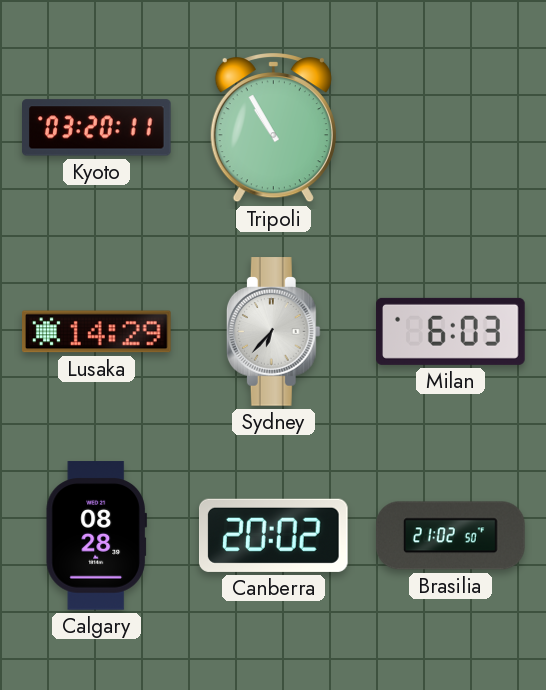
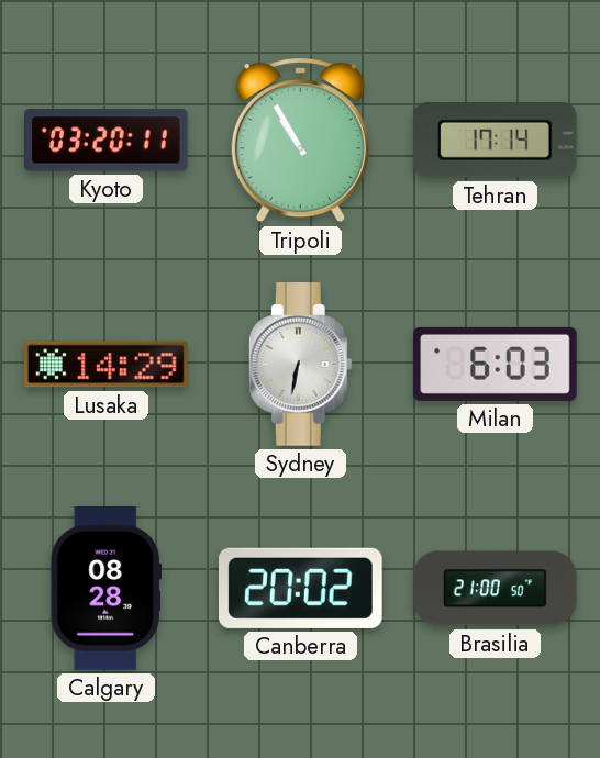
Tehran: none -> 17:14 (495, 141)
Sydney: 6:37 -> 6:32 (300, 365)
Brasilia: 21:02 -> 21:00 (496, 589)
